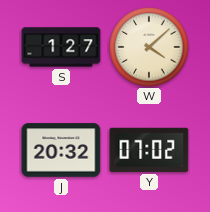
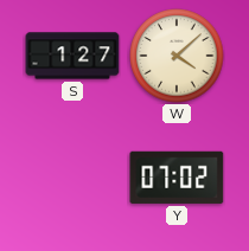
J: 20:32 -> none (61, 150)
